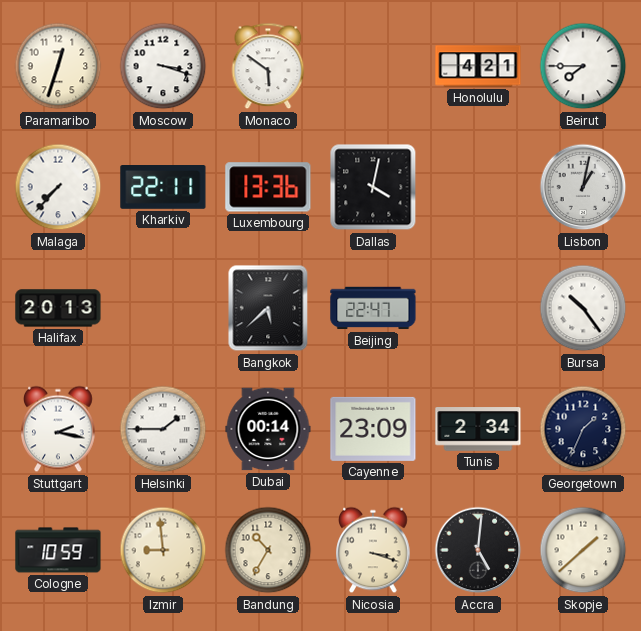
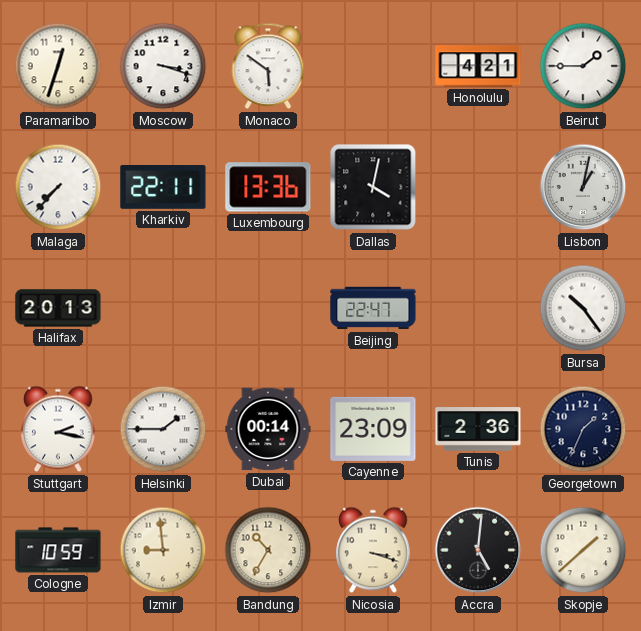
Beirut: 7:45 -> 1:45 (583, 66)
Bangkok: 5:38 -> none (268, 308)
Tunis: 2:34 -> 2:36 (478, 429)
